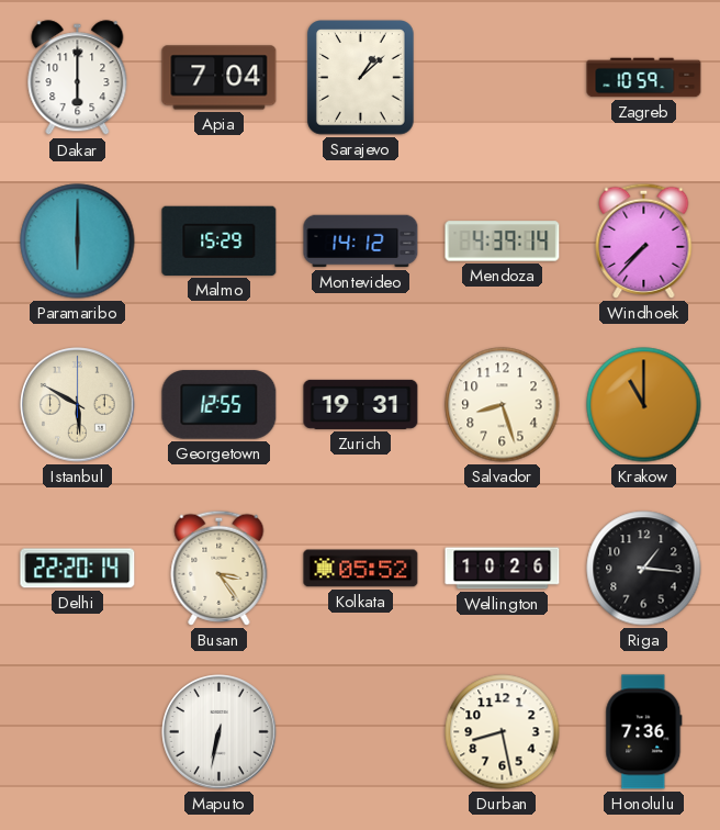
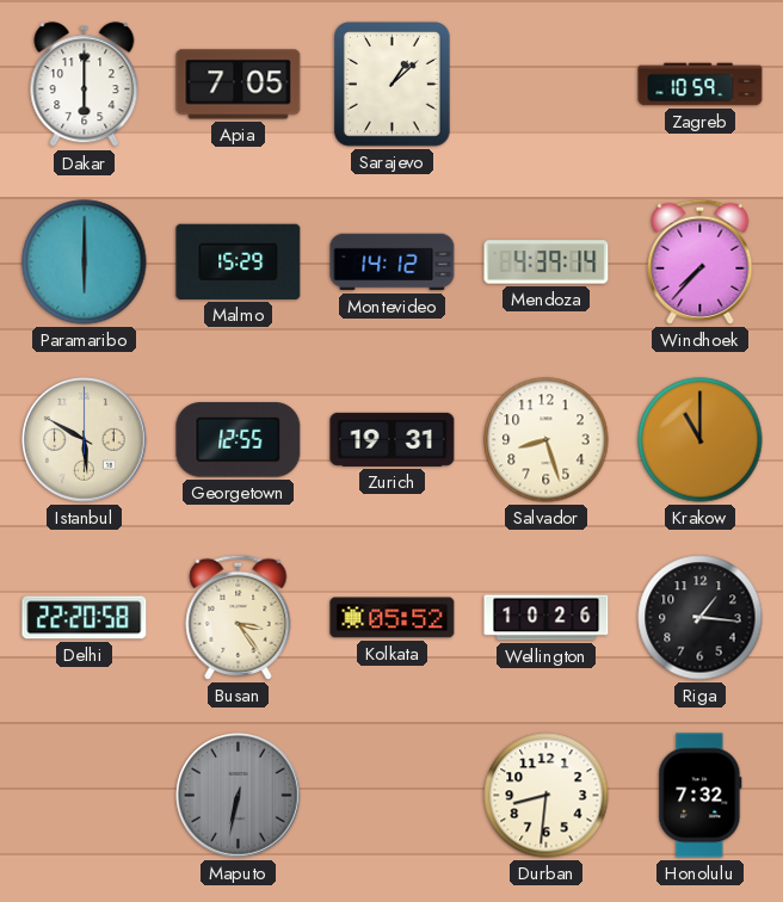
Apia: 7:04 -> 7:05 (239, 85)
Delhi: 22:20:14 -> 22:20:58 (85, 618)
Maputo dial: white -> grey (239, 796)
Durban: 8:28 -> 8:31 (547, 796)
Honolulu: 7:36 -> 7:32 (701, 796)
